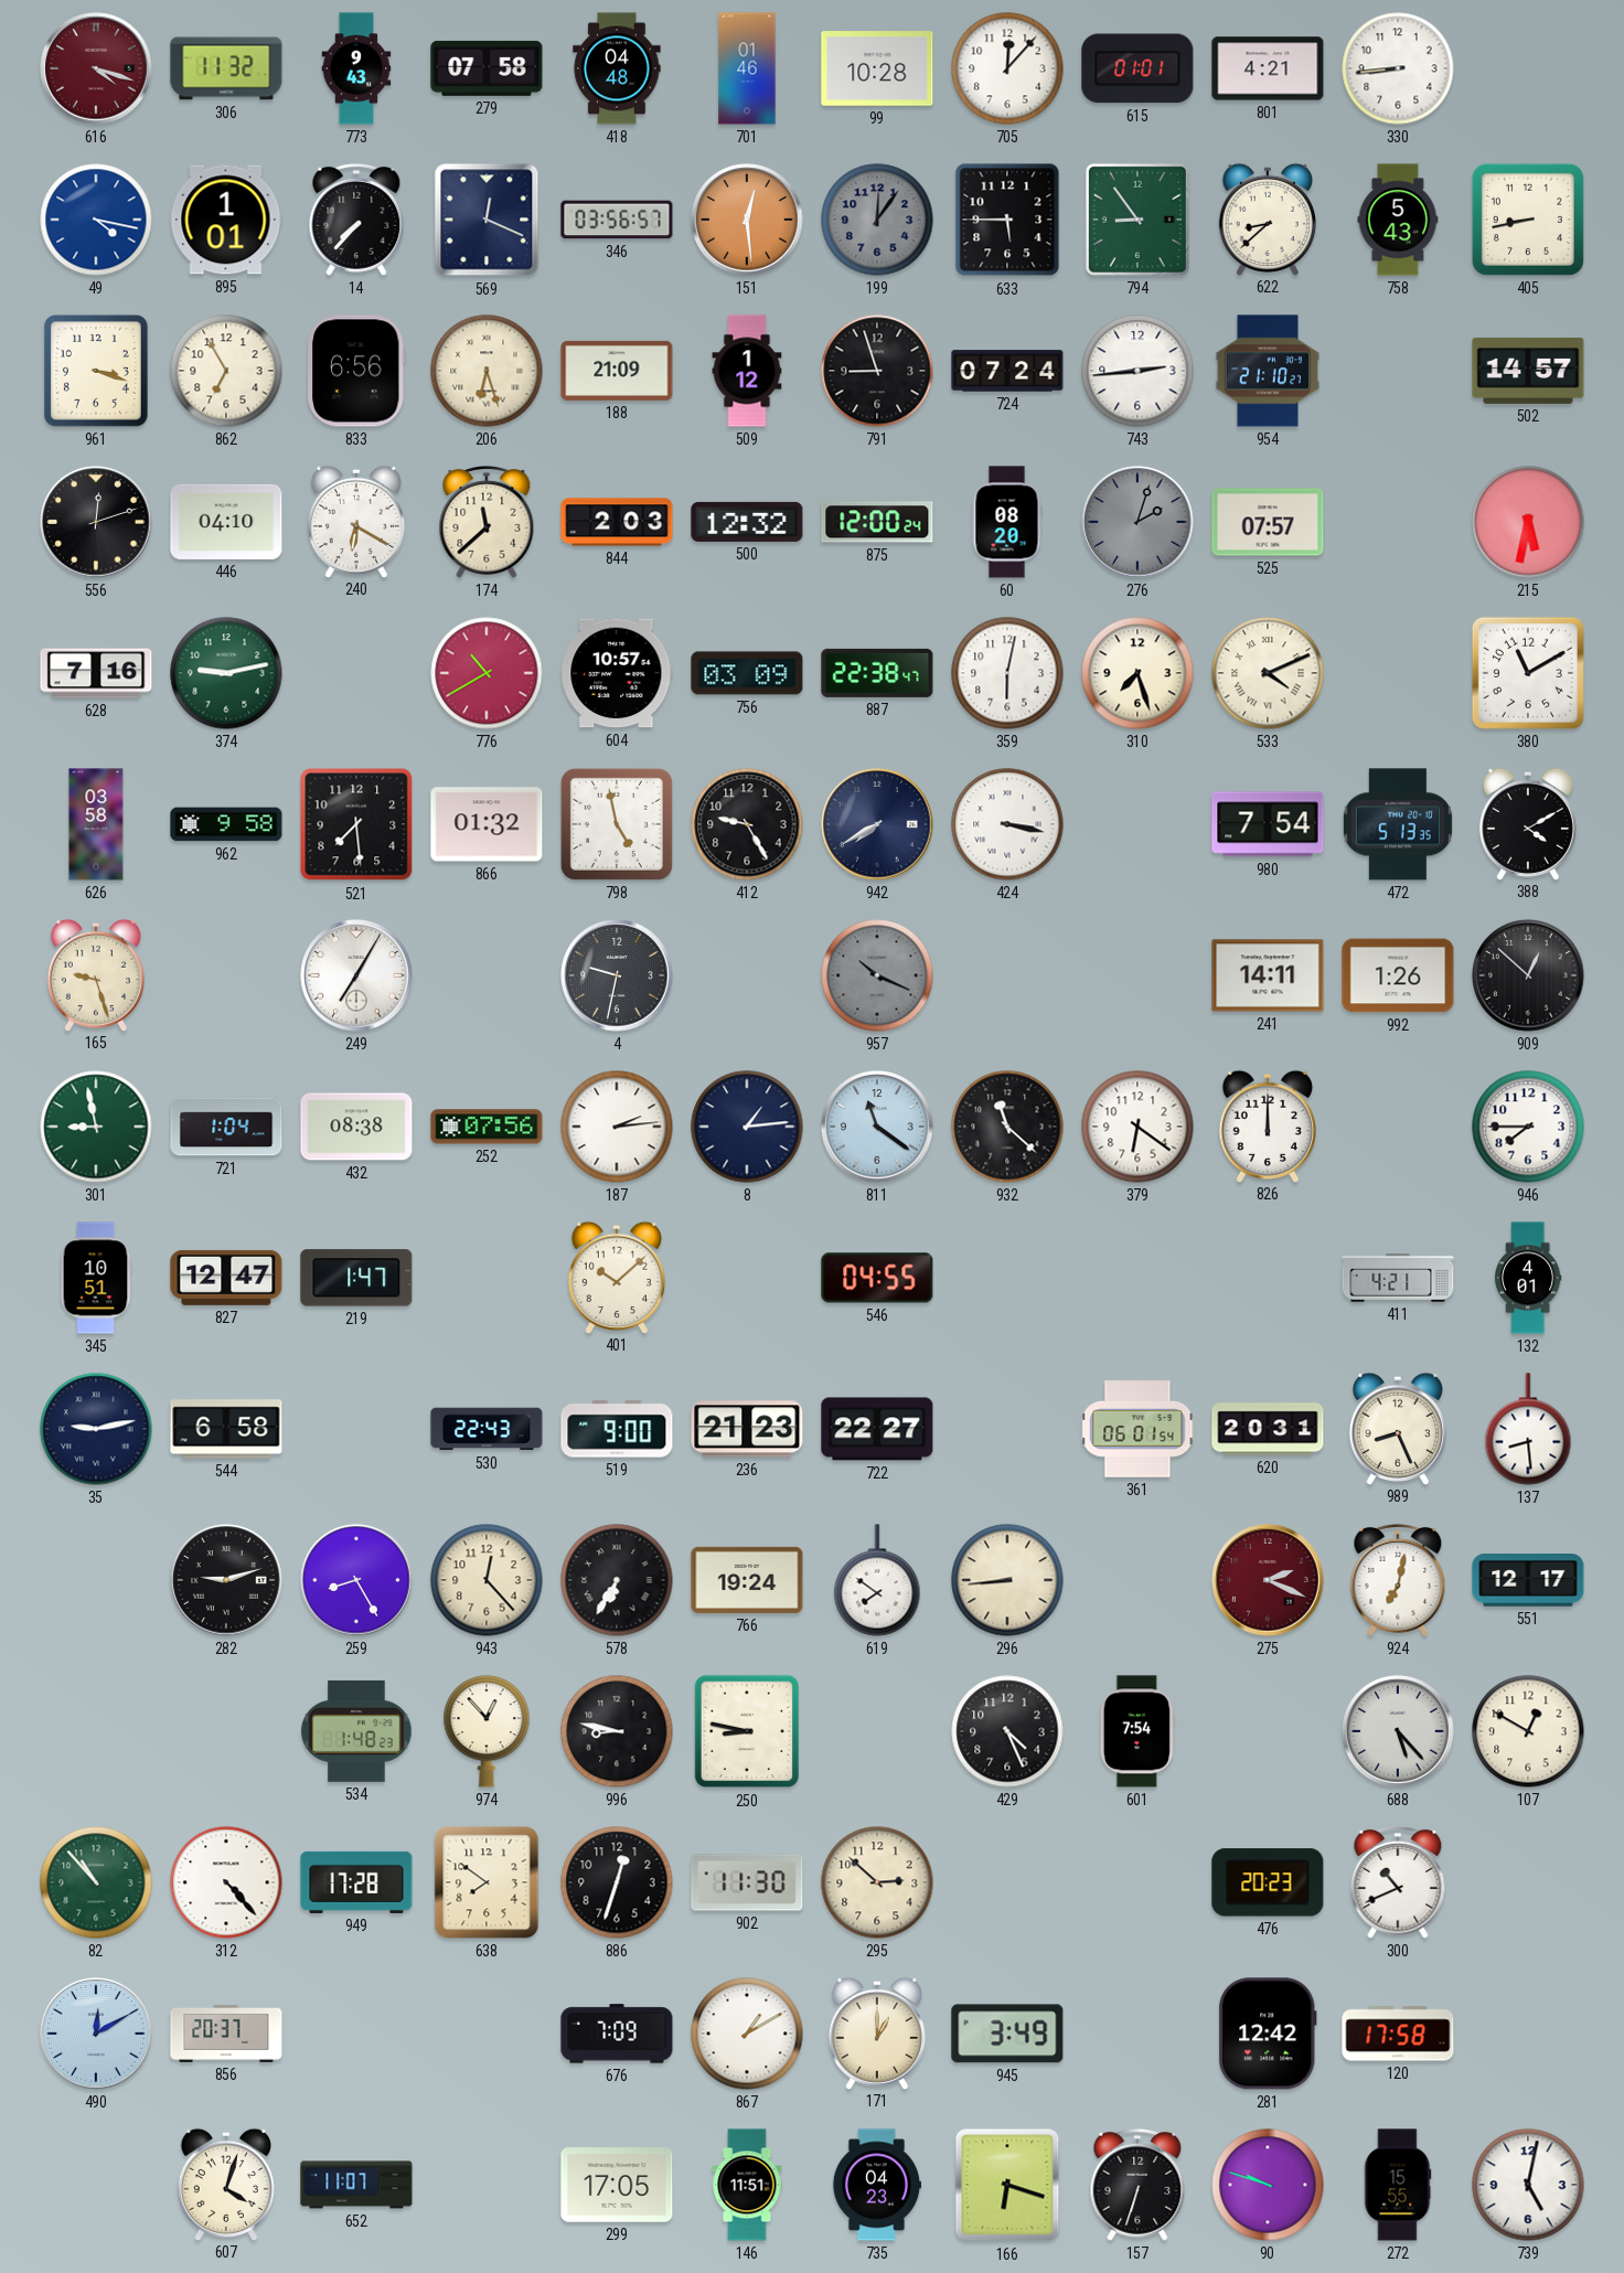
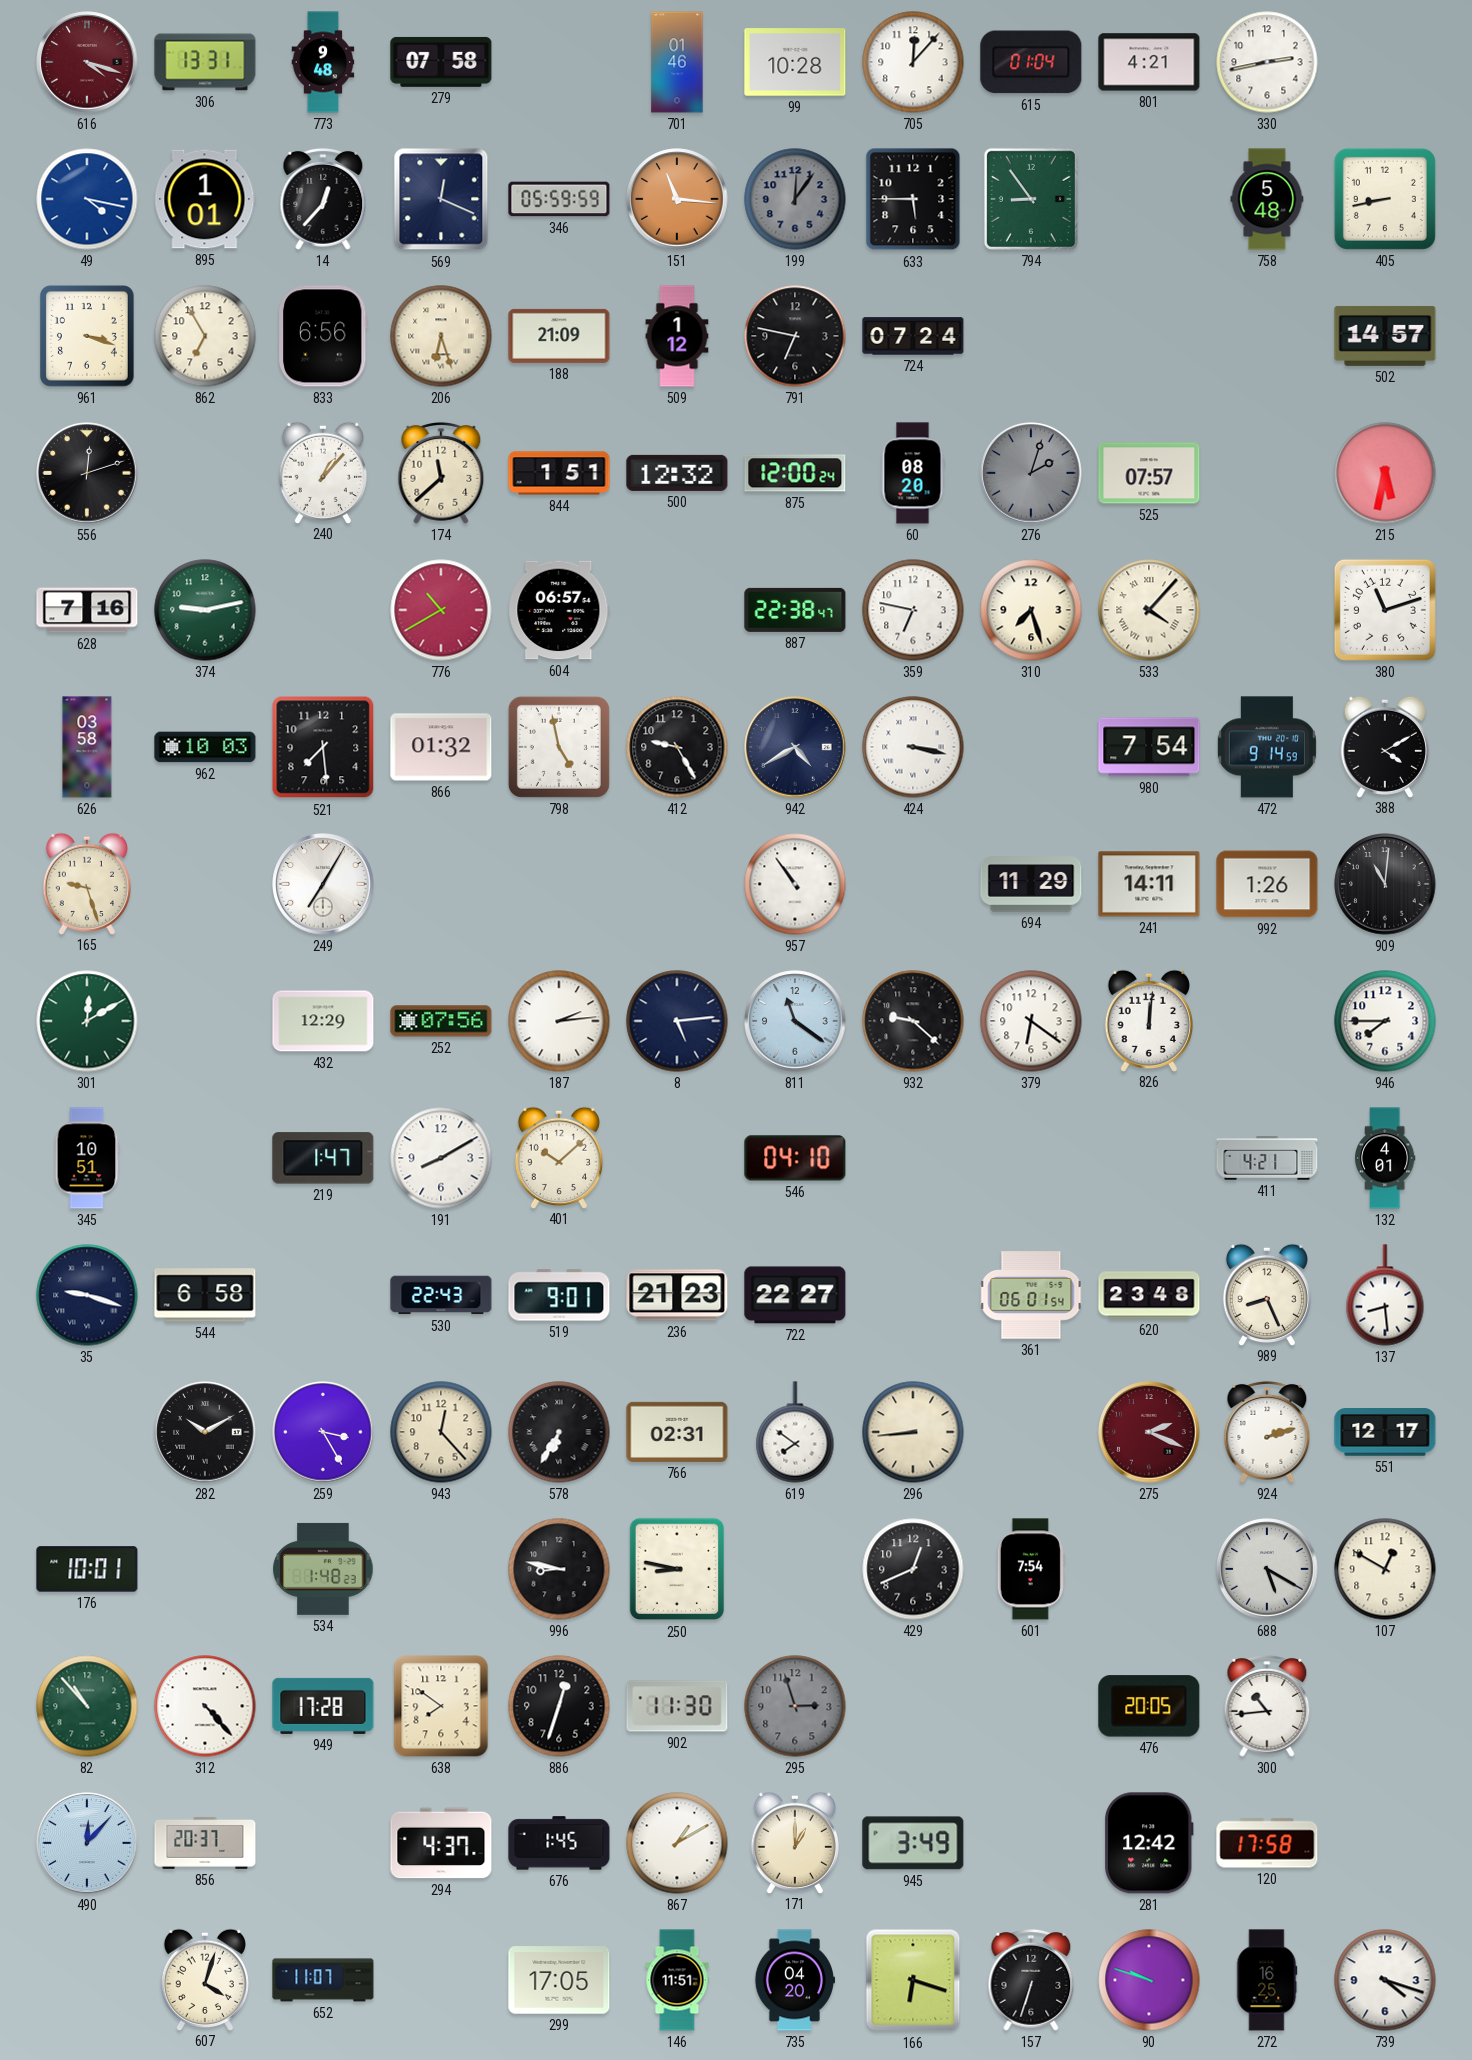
306: 11:32 -> 13:31 (205, 62)
773: 9:43 -> 9:48 (323, 62)
418: 04:48 -> none (617, 68)
615: 01:01 -> 01:04 (1031, 62)
330: 8:44 -> 2:43 (1267, 62)
14: 7:37 -> 12:37 (323, 199)
346: 03:56 -> 05:59 (559, 199)
151: 12:29 -> 11:16 (677, 199)
622: 8:38 -> none (1268, 218)
758: 5:43 -> 5:48 (1267, 199)
791: 8:57 -> 6:47 (795, 336)
743: 2:44 -> none (1137, 371)
954: 21:10 -> none (1268, 371)
446: 04:10 -> none (226, 522)
240: 6:20 -> 1:07 (323, 472)
844: 2:03 -> 1:51 (559, 473)
604: 10:57 -> 06:57 (559, 610)
756: 03:09 -> none (747, 673)
359: 6:02 -> 6:47 (913, 610)
533: 4:11 -> 4:07 (1149, 610)
380: 11:10 -> 11:12 (1385, 610)
962: 9:58 -> 10:03 (205, 747)
942: 7:40 -> 4:40 (795, 747)
472: 5:13 -> 9:14 (1267, 747)
4: 9:32 -> none (617, 975)
957: 10:19 -> 10:54 (795, 884)
957 dial: grey -> white (795, 884)
694: none -> 11:29 (1031, 884)
909: 12:52 -> 11:01 (1385, 884)
301: 8:58 -> 12:10 (87, 1021)
721: 1:04 -> none (226, 1127)
432: 08:38 -> 12:29 (323, 1021)
8: 1:14 -> 5:14 (677, 1021)
932: 11:22 -> 9:22 (913, 1021)
826: 12:00 -> 12:01 (1149, 1020)
827: 12:47 -> none (226, 1278)
191: none -> 8:10 (441, 1158)
546: 04:55 -> 04:10 (795, 1158)
35: 9:13 -> 9:18 (87, 1295)
519: 9:00 -> 9:01 (559, 1295)
620: 20:31 -> 23:48 (1149, 1295)
282: 9:12 -> 10:10 (205, 1432)
259: 8:25 -> 3:25 (323, 1432)
766: 19:24 -> 02:31 (677, 1432)
924: 7:02 -> 2:12 (1267, 1432)
176: none -> 10:01 (87, 1569)
974: 12:53 -> none (487, 1731)
429: 4:26 -> 12:41 (913, 1569)
688: 5:23 -> 5:20 (1267, 1569)
295: 2:52 -> 2:57 (795, 1706)
295 dial: cream -> grey (795, 1706)
476: 20:23 -> 20:05 (1149, 1706)
300: 10:41 -> 10:44 (1267, 1706)
490: 12:10 -> 12:07 (87, 1843)
294: none -> 4:37 (441, 1843)
676: 7:09 -> 1:45 (559, 1843)
735: 04:23 -> 04:20 (795, 1980)
272: 15:55 -> 16:25 (1267, 1980)
739: 5:02 -> 4:18 (1385, 1980)
